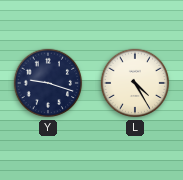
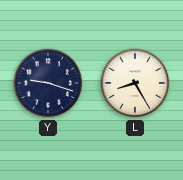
L: 4:25 -> 8:25 (135, 83)
